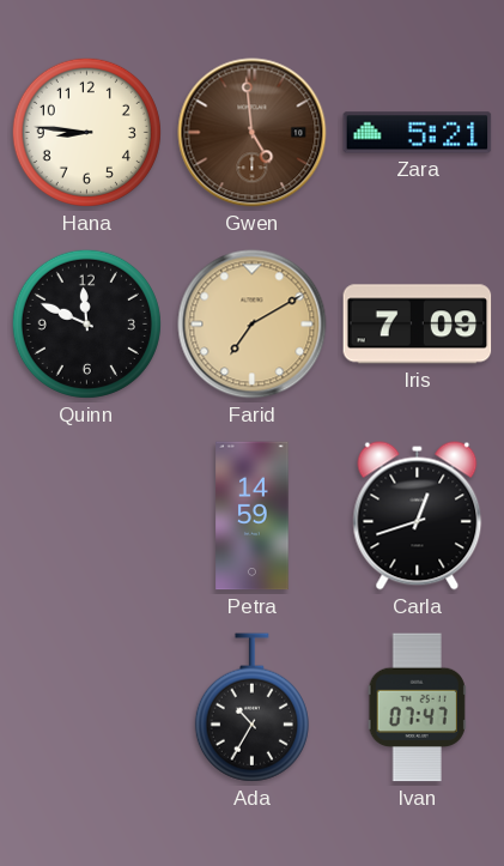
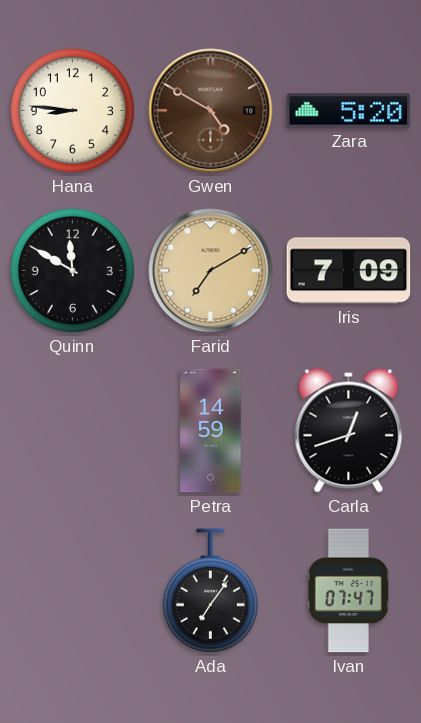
Gwen: 4:59 -> 4:50 (211, 111)
Zara: 5:21 -> 5:20 (349, 111)
Quinn: 11:49 -> 11:50 (72, 270)
Ada: 10:35 -> 7:06 (210, 591)
